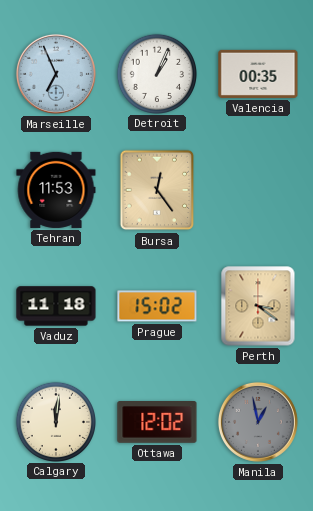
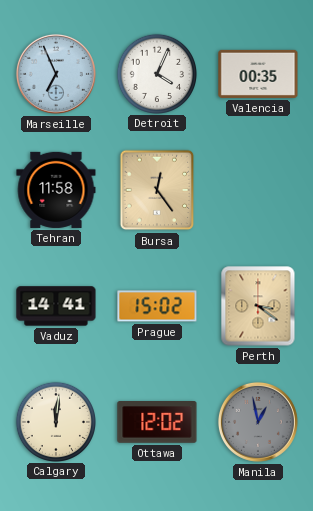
Detroit: 1:04 -> 4:04 (156, 73)
Tehran: 11:53 -> 11:58 (56, 190)
Vaduz: 11:18 -> 14:41 (56, 306)
